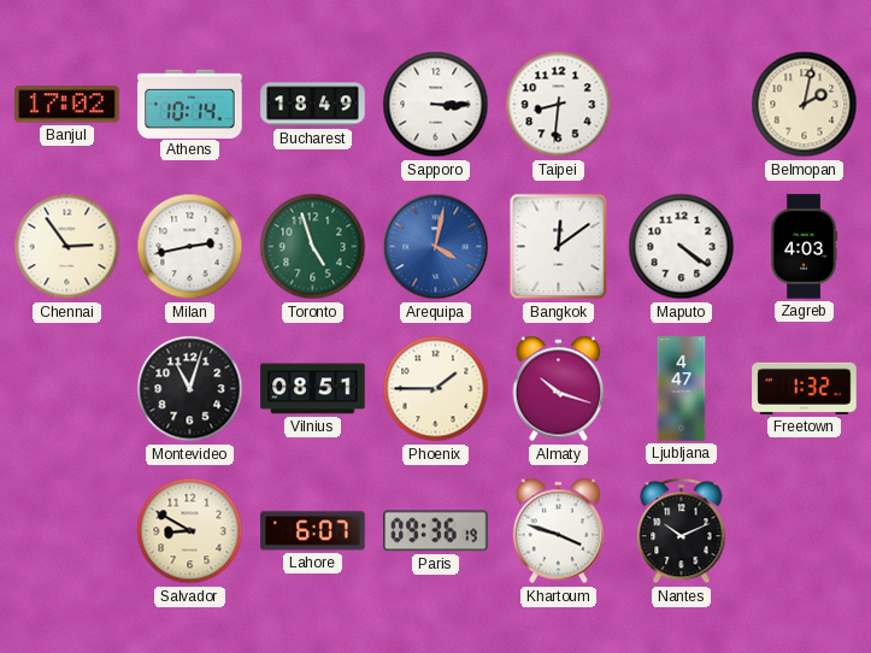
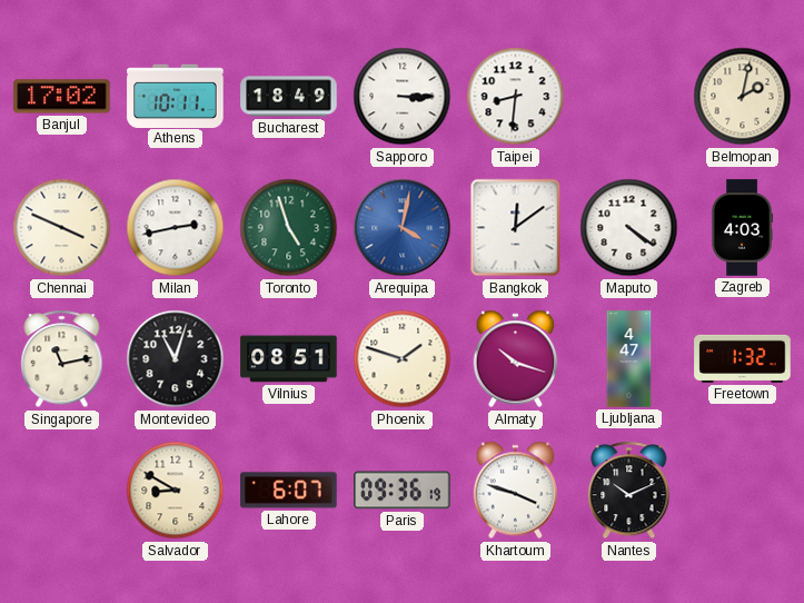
Athens: 10:14 -> 10:11 (176, 96)
Chennai: 2:54 -> 3:49 (62, 228)
Singapore: none -> 11:13 (62, 359)
Phoenix: 1:45 -> 1:48 (403, 359)
